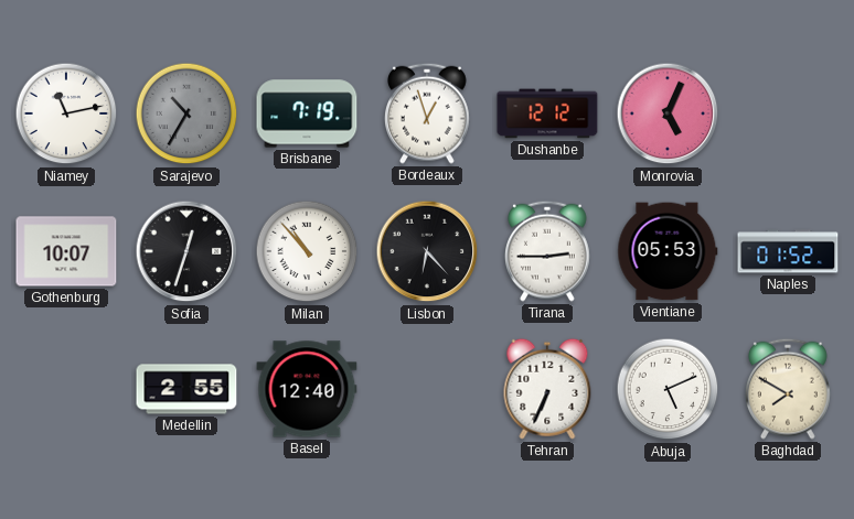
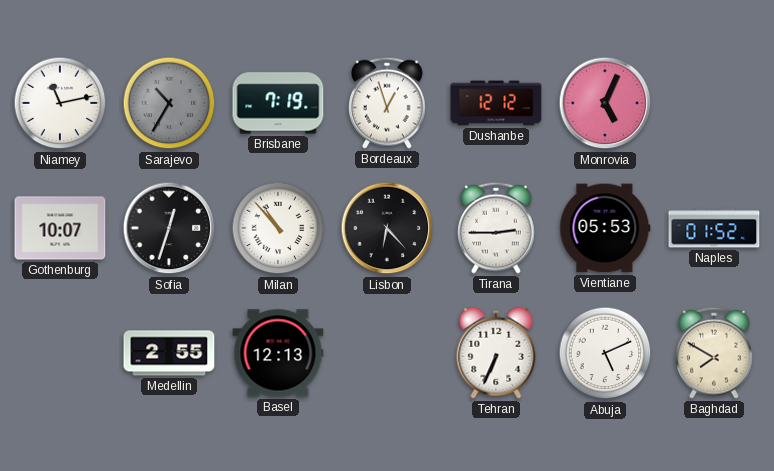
Basel: 12:40 -> 12:13 (278, 353)
